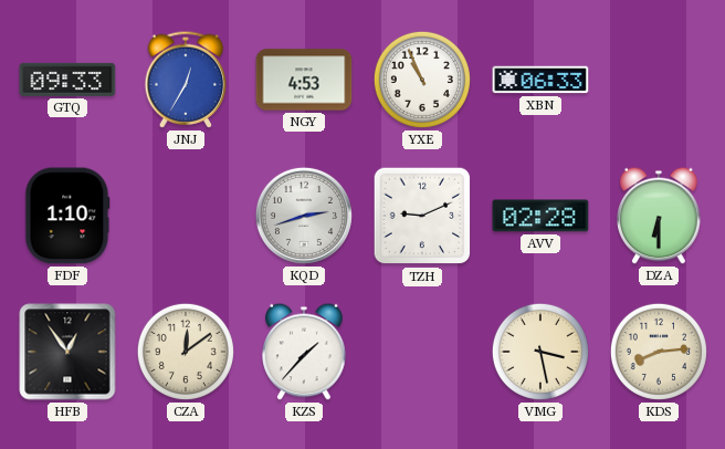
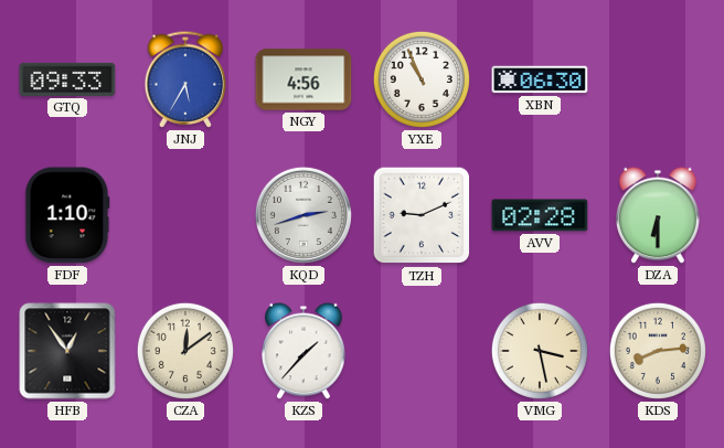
JNJ: 12:35 -> 5:35 (185, 79)
NGY: 4:53 -> 4:56 (304, 79)
XBN: 06:33 -> 06:30 (540, 79)
